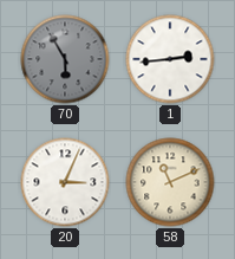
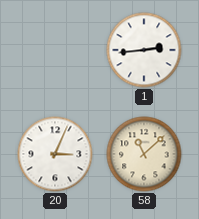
70: 5:55 -> none (65, 59)
58: 11:11 -> 11:08 (144, 154)
